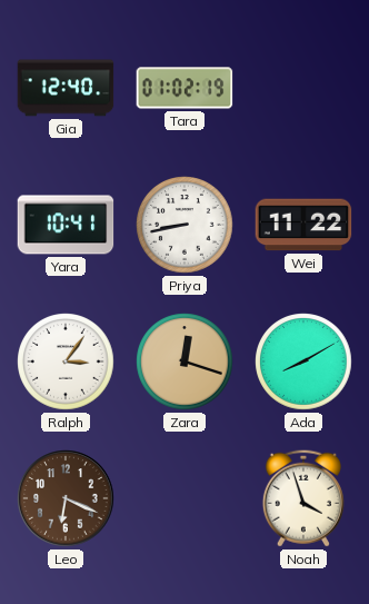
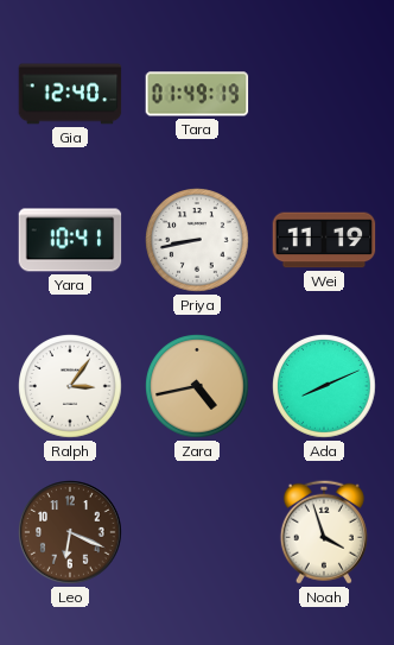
Tara: 01:02 -> 01:49 (197, 94)
Wei: 11:22 -> 11:19 (324, 240)
Zara: 12:18 -> 4:43 (197, 386)
Ada: 8:10 -> 8:11 (324, 386)
